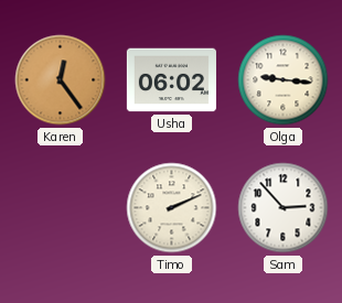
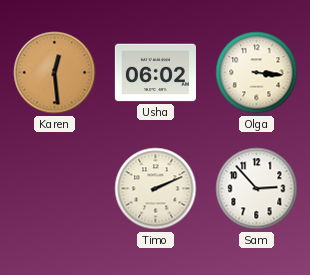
Karen: 12:24 -> 12:29 (55, 73)
Olga: 9:16 -> 3:16 (257, 73)
